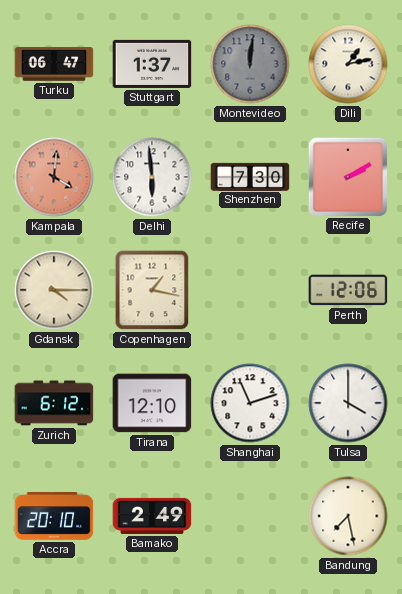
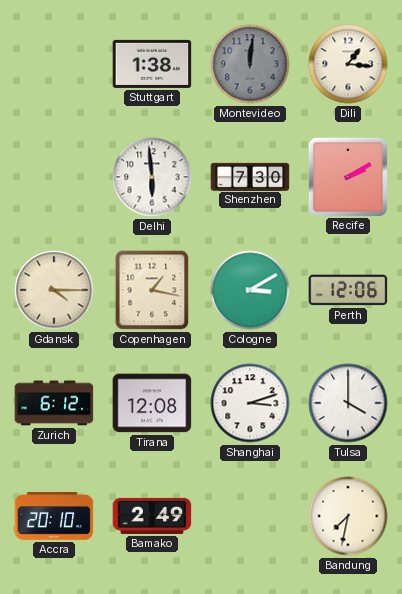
Turku: 06:47 -> none (54, 64)
Stuttgart: 1:37 -> 1:38 (152, 64)
Dili: 1:13 -> 1:16 (348, 64)
Kampala: 4:01 -> none (54, 177)
Cologne: none -> 3:10 (250, 290)
Tirana: 12:10 -> 12:08 (152, 403)
Shanghai: 11:12 -> 3:12 (250, 403)
Bandung: 7:28 -> 7:32 (348, 516)
